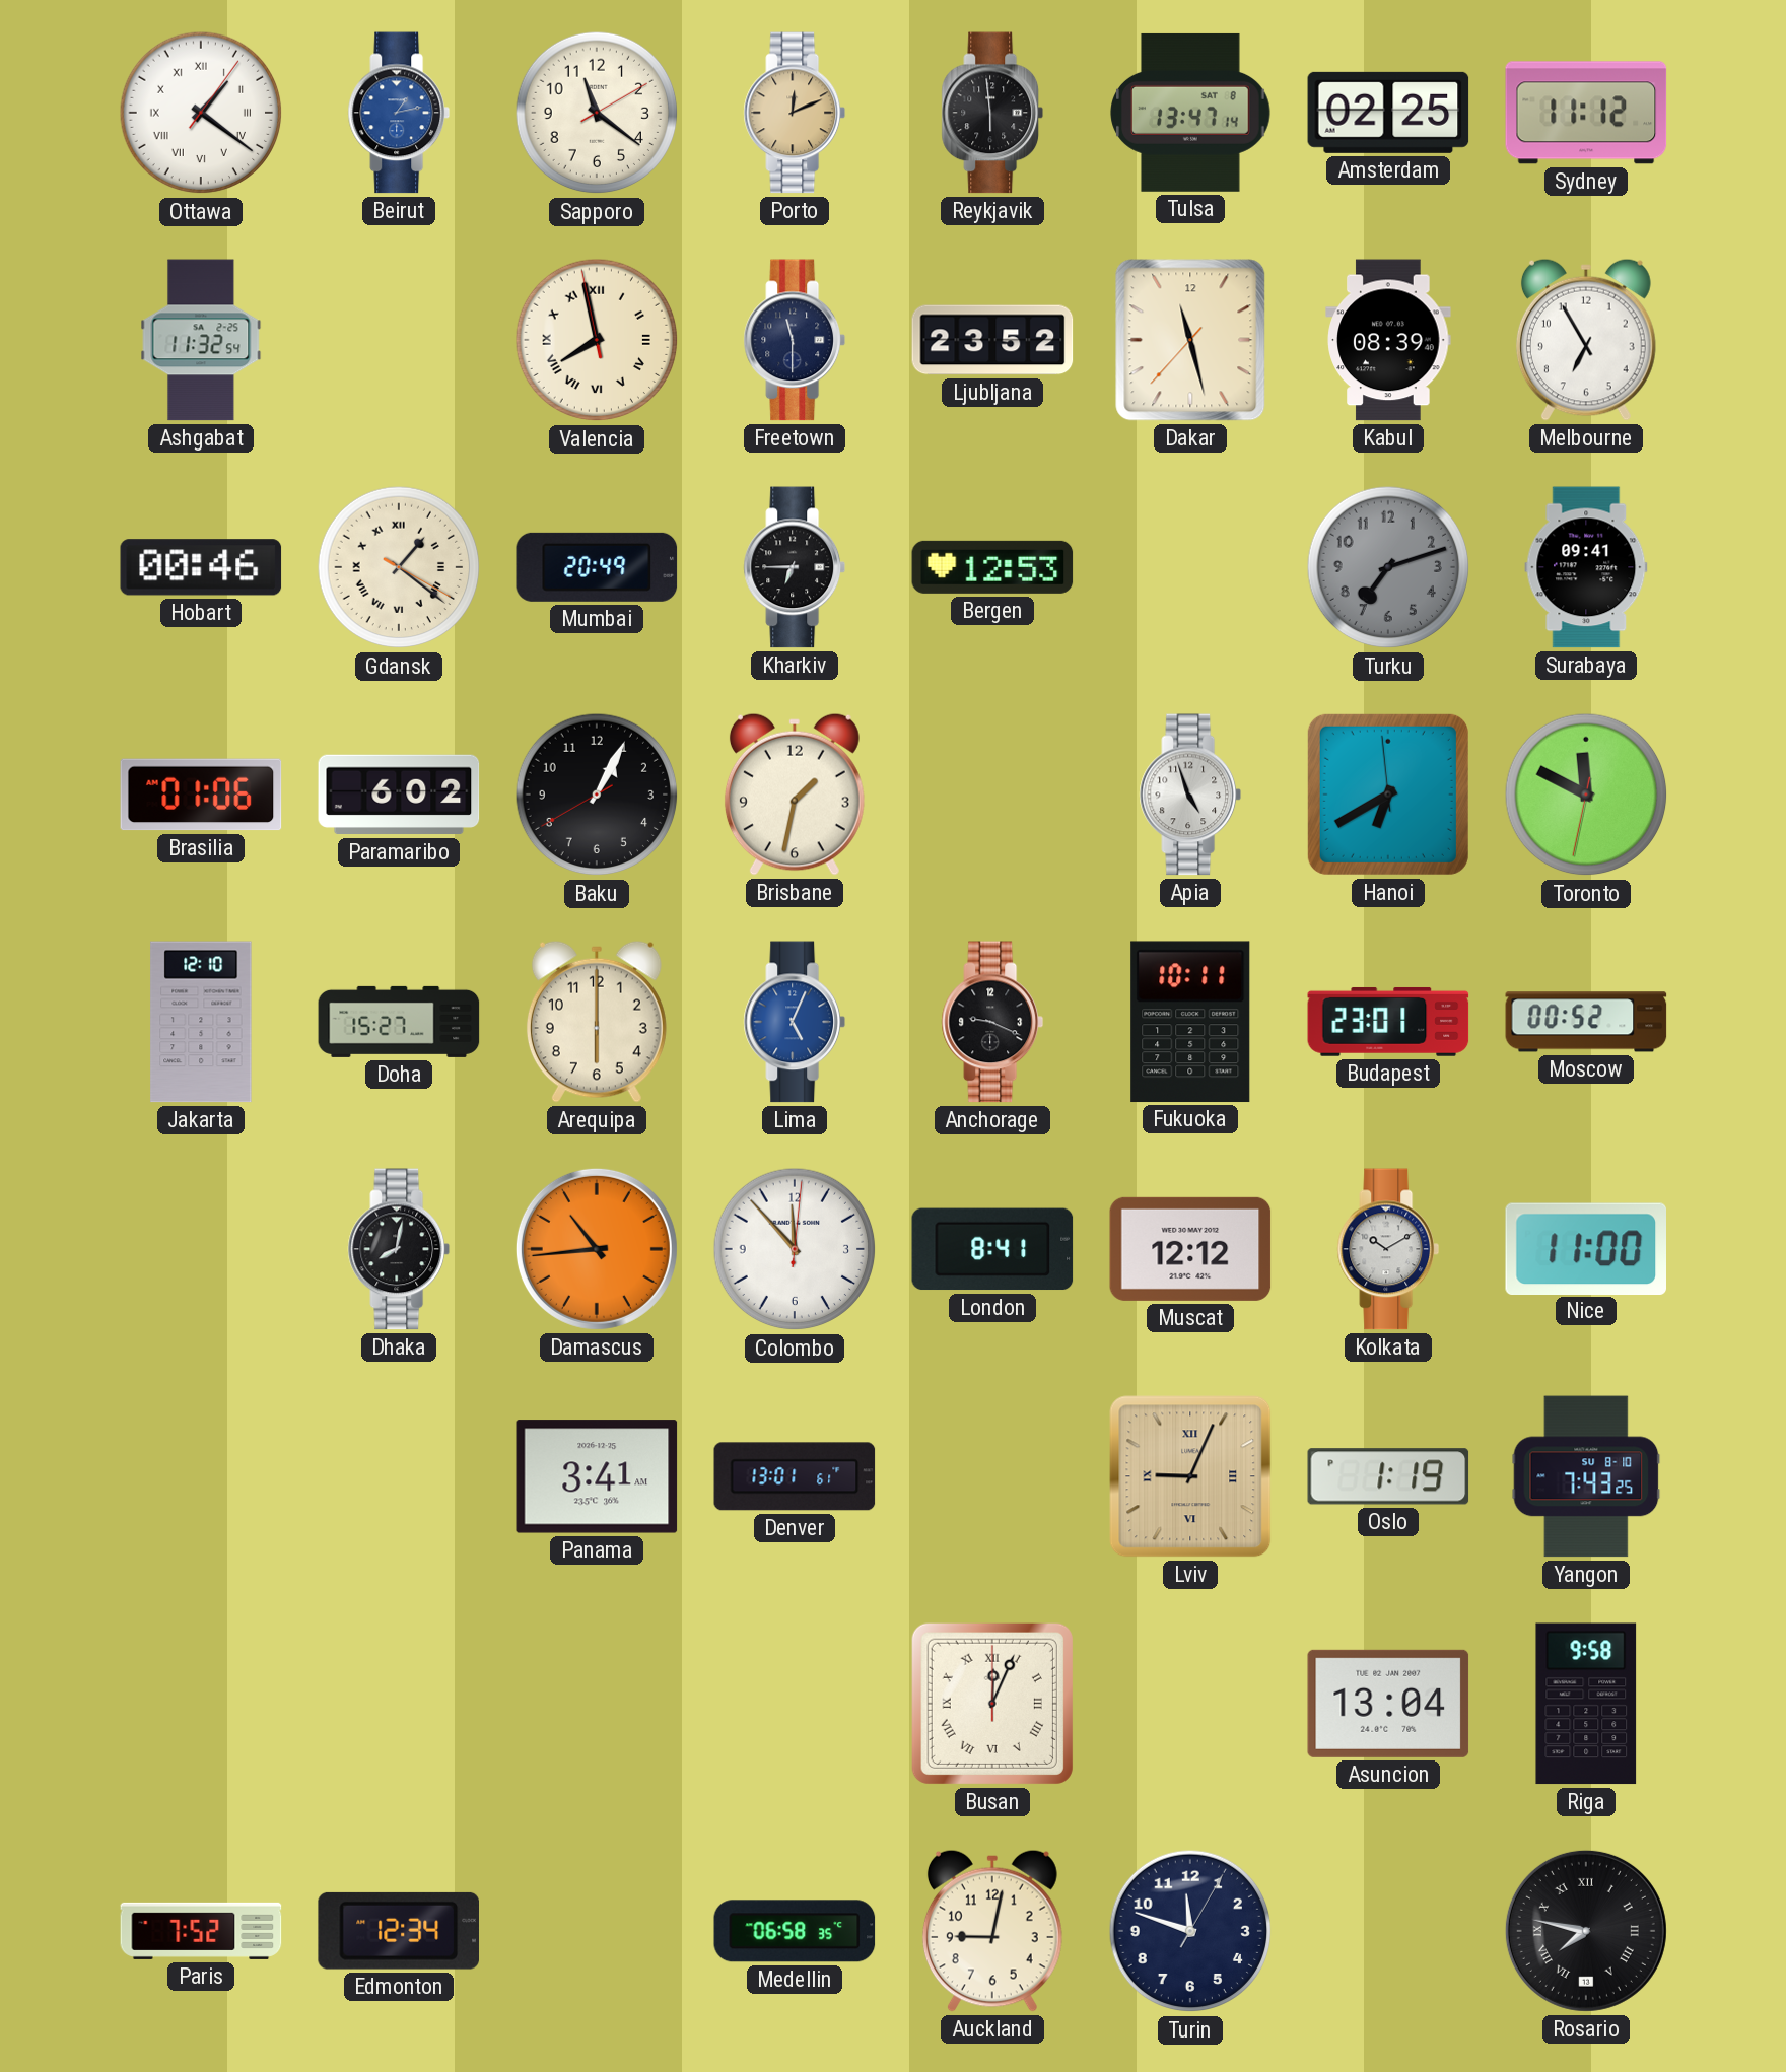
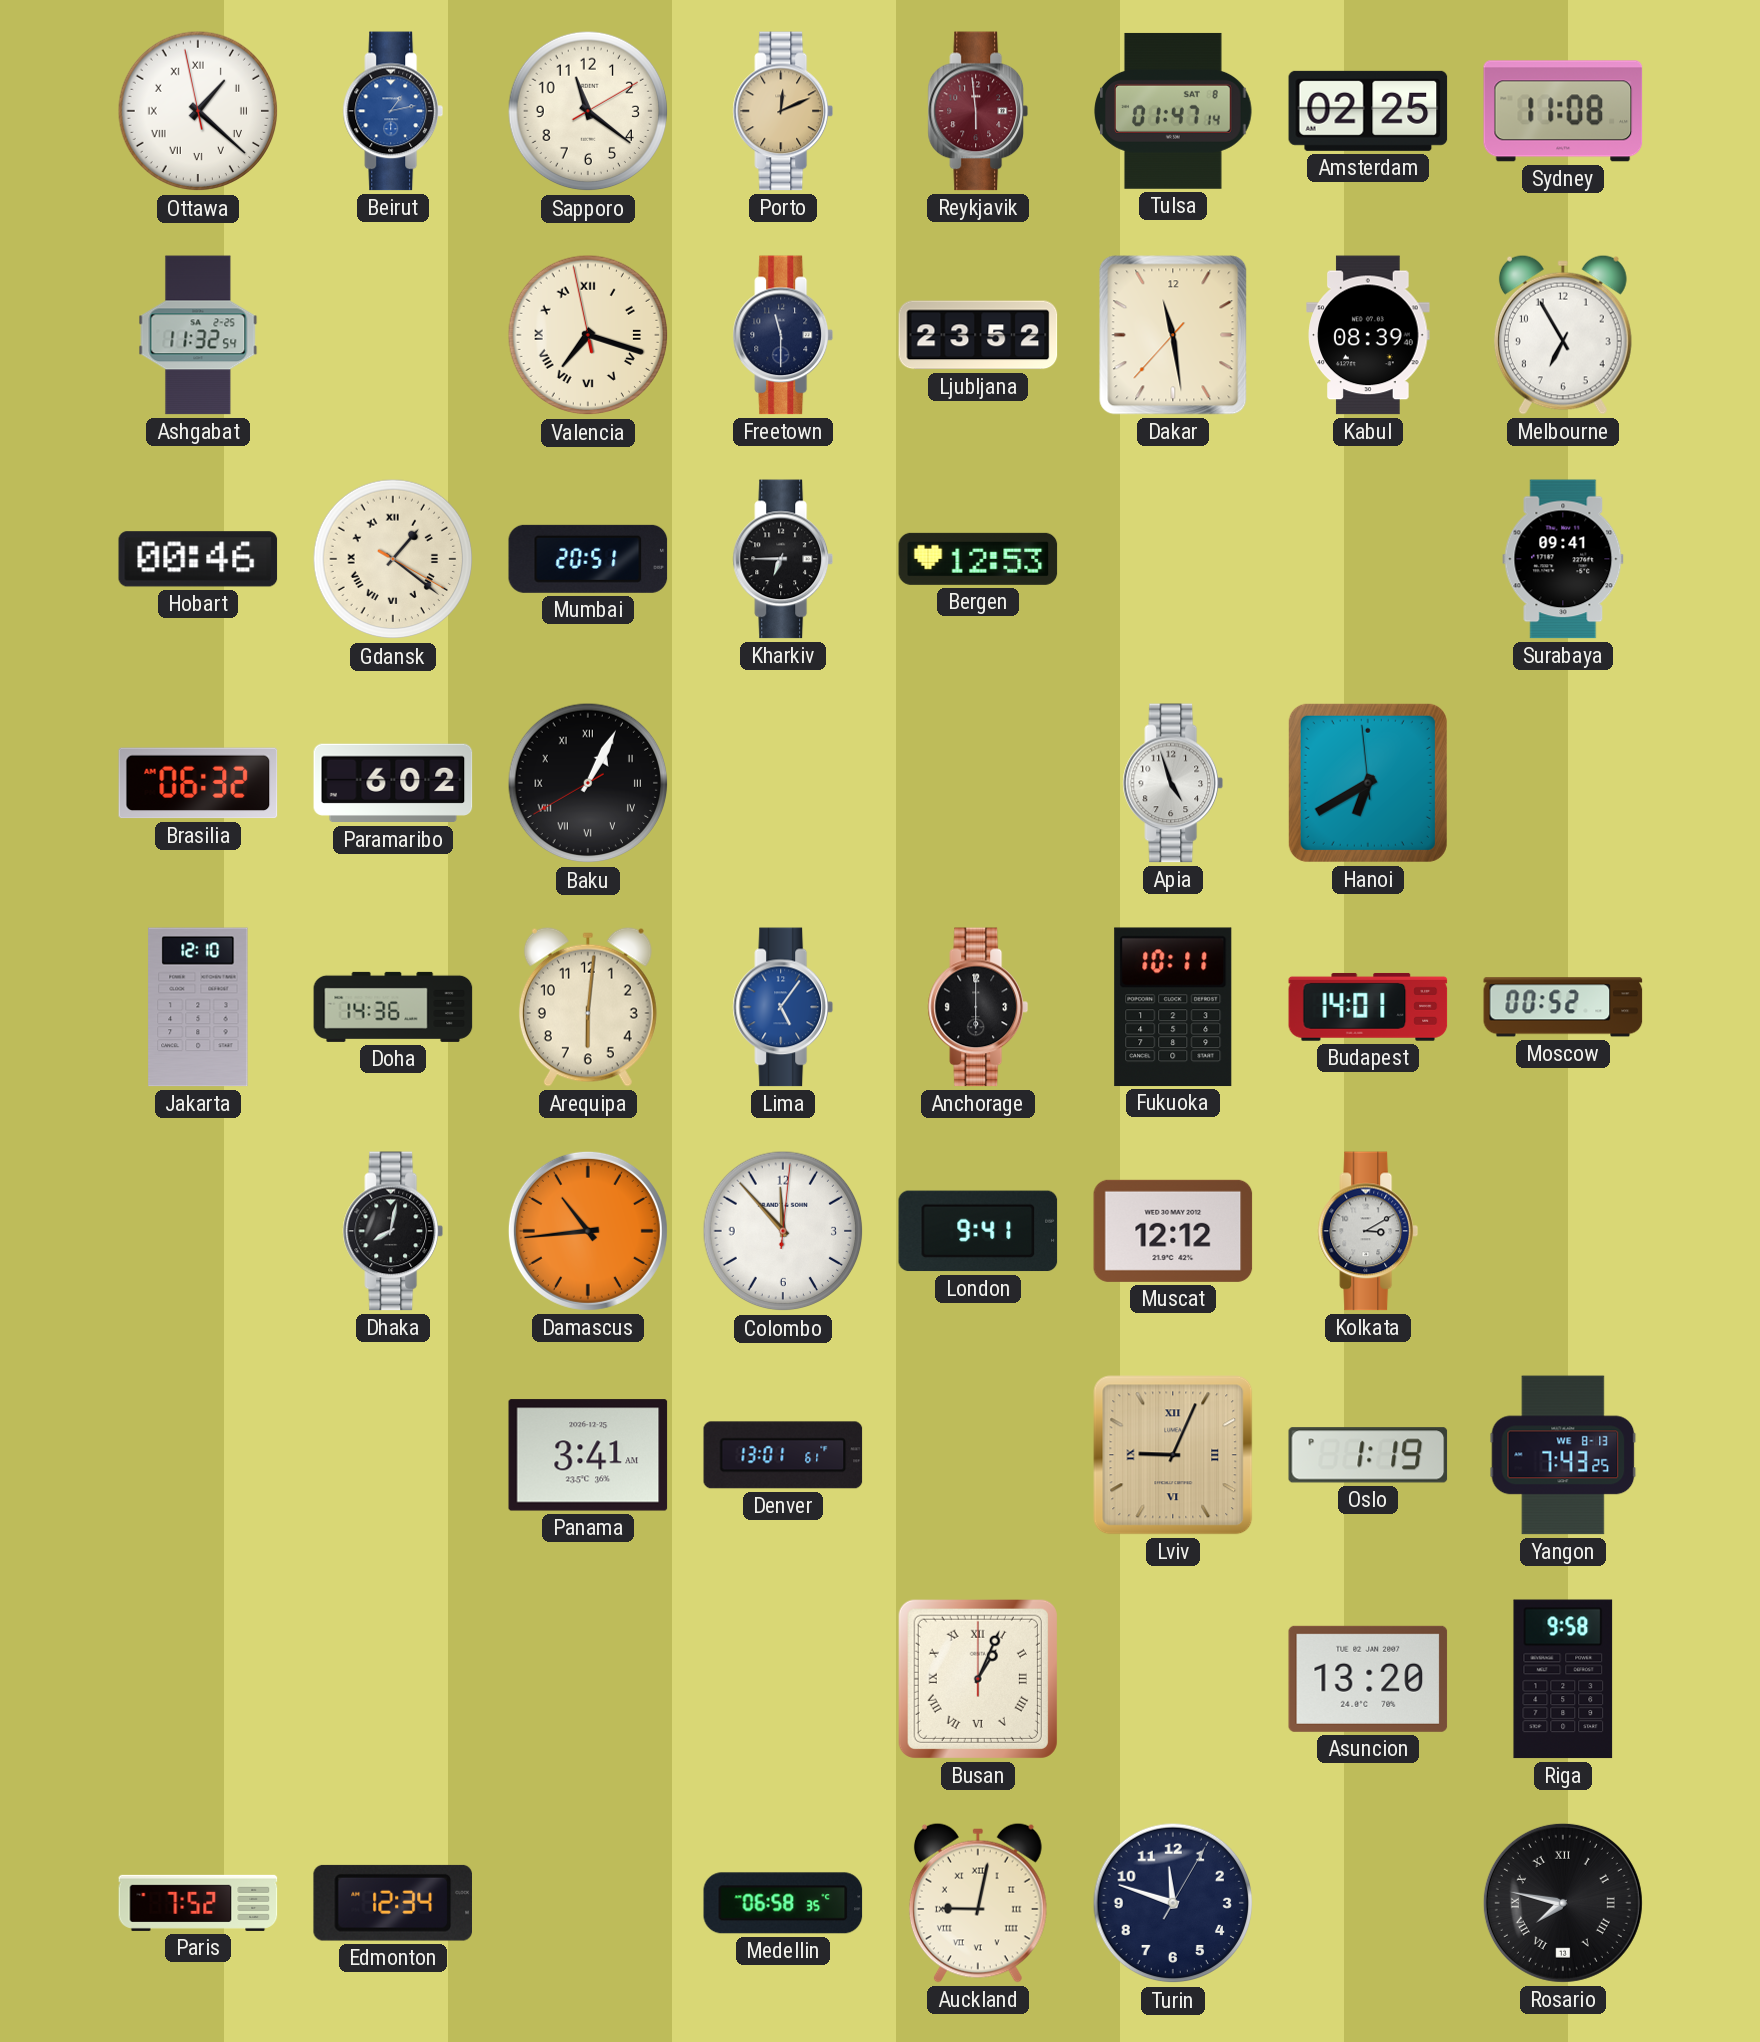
Ottawa: 1:21:06 -> 1:21:58 (198, 111)
Reykjavik dial: black -> burgundy (978, 111)
Tulsa: 13:47 -> 01:47 (1173, 111)
Sydney: 11:12 -> 11:08 (1563, 111)
Valencia: 7:57 -> 7:17 (588, 335)
Dakar: 11:27 -> 11:28 (1173, 335)
Mumbai: 20:49 -> 20:51 (588, 559)
Turku: 7:12 -> none (1388, 567)
Brasilia: 01:06 -> 06:32 (198, 783)
Baku numerals: Arabic -> Roman (588, 783)
Brisbane: 1:32 -> none (795, 795)
Toronto: 11:49 -> none (1586, 795)
Doha: 15:27 -> 14:36 (393, 1007)
Arequipa: 6:00 -> 6:01 (588, 1007)
Lima: 5:04 -> 5:06 (783, 1007)
Anchorage: 9:19 -> 6:00 (978, 1007)
Budapest: 23:01 -> 14:01 (1368, 1007)
London: 8:41 -> 9:41 (978, 1231)
Kolkata: 10:10 -> 3:10 (1368, 1231)
Nice: 11:00 -> none (1585, 1248)
Yangon date: SU 8-10 -> WE 8-13 (1563, 1455)
Busan: 12:04 -> 1:04 (978, 1679)
Asuncion: 13:04 -> 13:20 (1368, 1679)
Auckland numerals: Arabic -> Roman (978, 1903)
